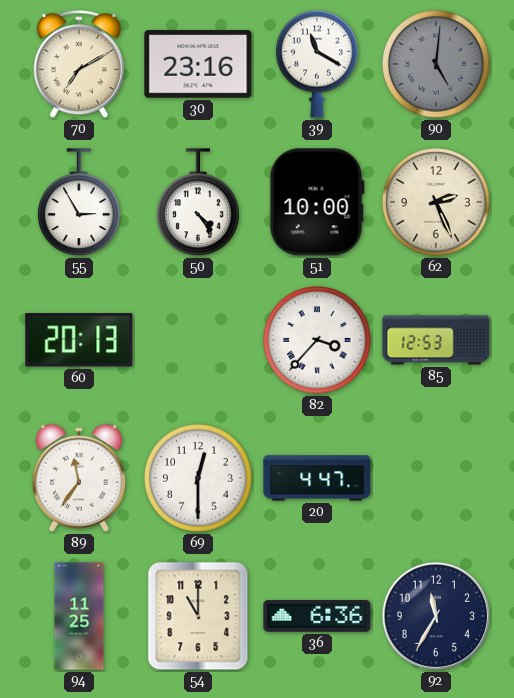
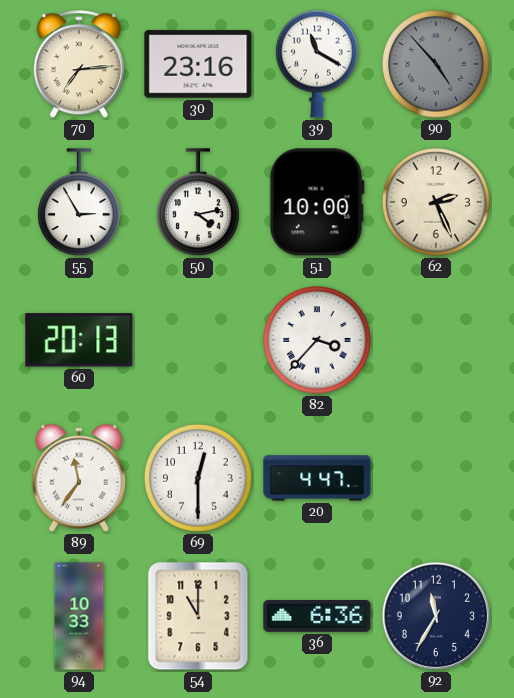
70: 7:10 -> 7:14 (78, 65)
90: 5:01 -> 4:53 (437, 65)
50: 4:24 -> 4:13 (199, 203)
85: 12:53 -> none (436, 340)
94: 11:25 -> 10:33 (79, 616)
